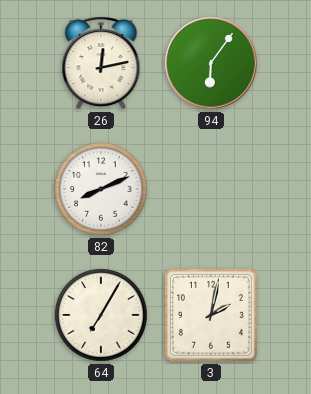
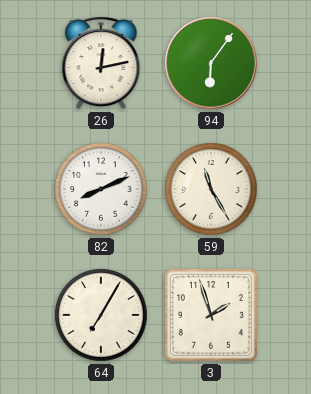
59: none -> 11:25 (211, 189)
3: 2:02 -> 1:57 (211, 315)
